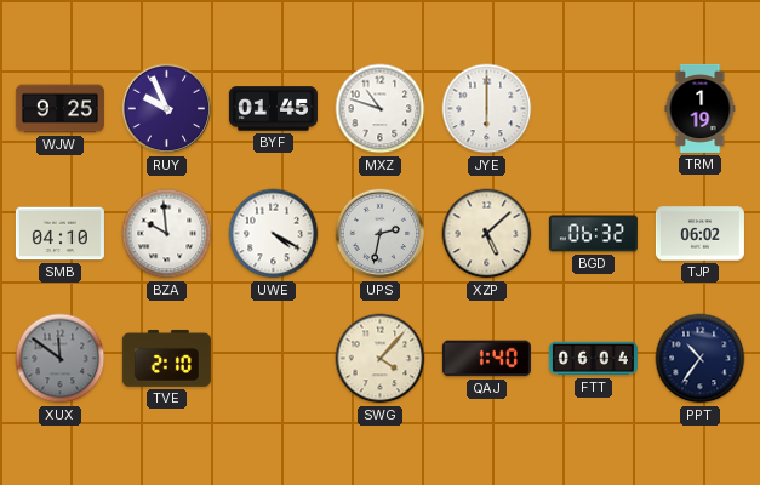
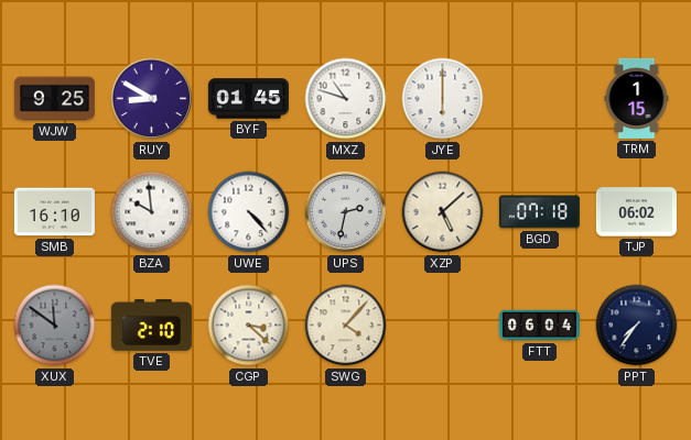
RUY: 9:56 -> 8:50 (152, 99)
TRM: 1:19 -> 1:15 (637, 98)
SMB: 04:10 -> 16:10 (54, 212)
UWE: 4:20 -> 4:23 (249, 212)
BGD: 06:32 -> 07:18 (539, 212)
CGP: none -> 3:22 (249, 326)
QAJ: 1:40 -> none (486, 359)
PPT: 10:36 -> 7:36 (637, 326)
